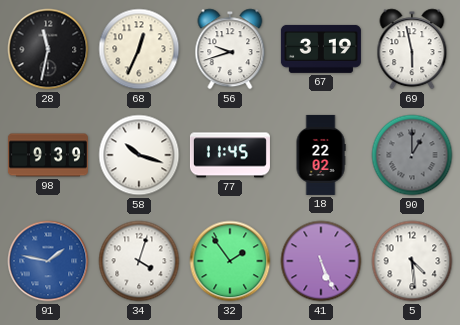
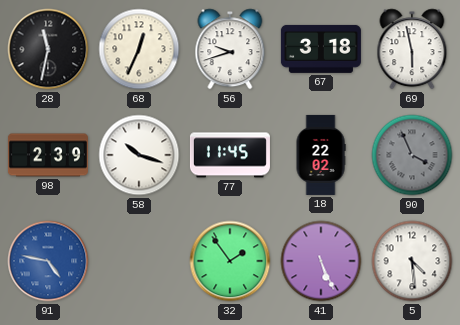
67: 3:19 -> 3:18 (321, 49)
98: 9:39 -> 2:39 (48, 155)
90: 1:00 -> 3:56 (412, 155)
91: 1:47 -> 4:47 (48, 261)
34: 4:03 -> none (139, 261)
